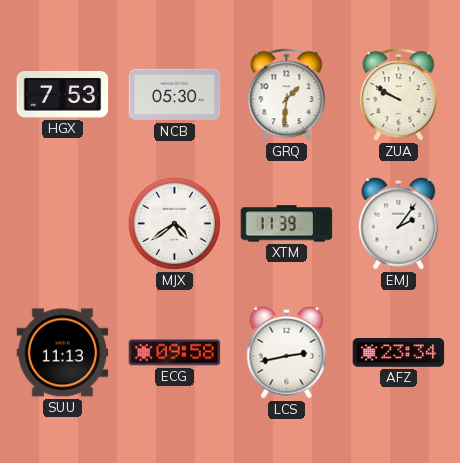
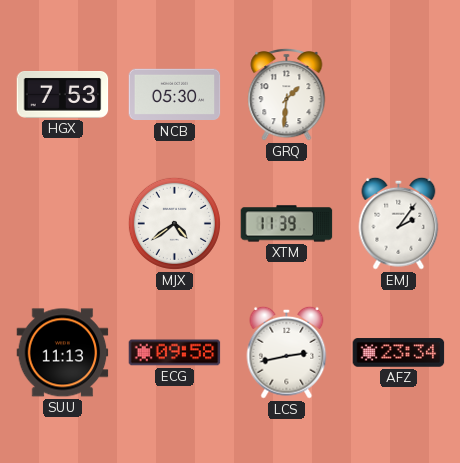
ZUA: 9:50 -> none (399, 94)
